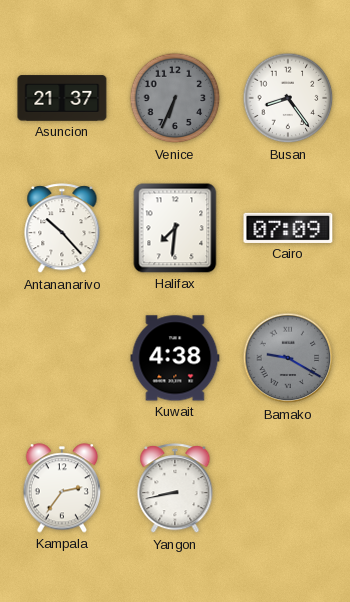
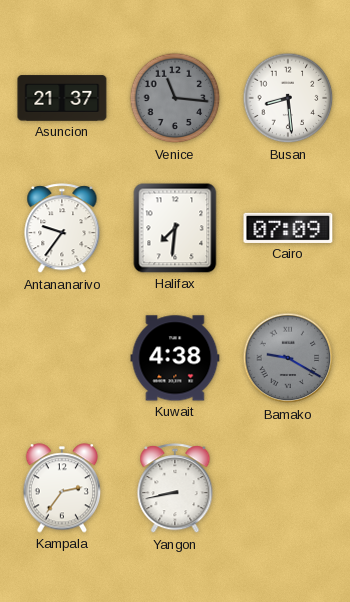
Venice: 6:34 -> 11:16 (175, 98)
Busan: 8:24 -> 8:29 (288, 98)
Antananarivo: 10:23 -> 9:36 (62, 229)
